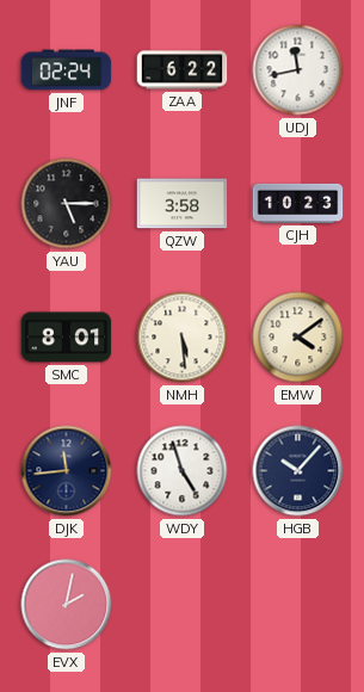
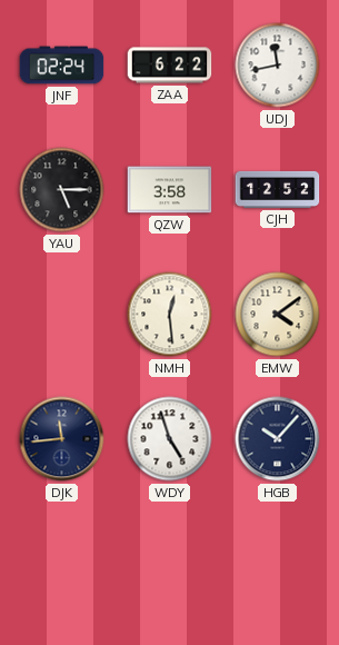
CJH: 10:23 -> 12:52 (278, 189)
SMC: 8:01 -> none (67, 338)
NMH: 5:29 -> 12:29 (170, 315)
EVX: 2:02 -> none (67, 605)
